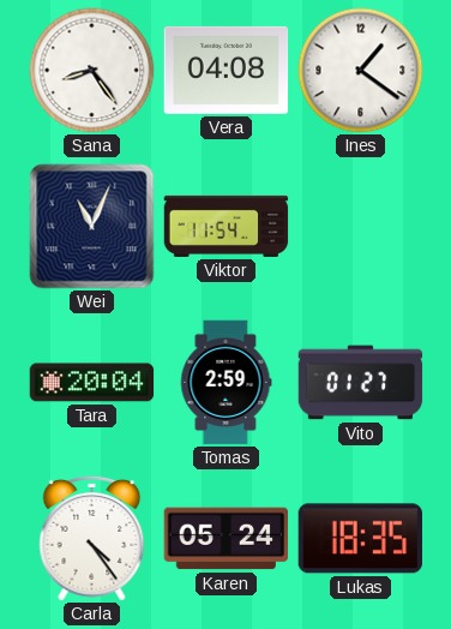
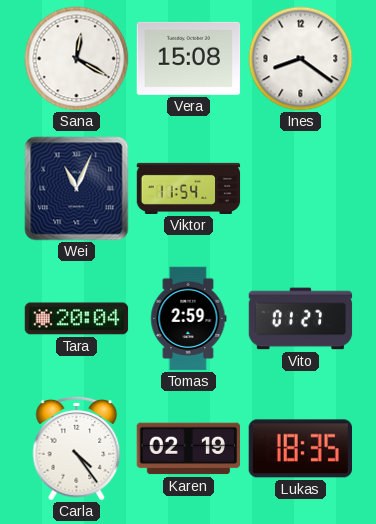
Sana: 8:24 -> 12:20 (77, 59)
Vera: 04:08 -> 15:08 (189, 58)
Ines: 1:21 -> 8:21 (301, 59)
Karen: 05:24 -> 02:19 (189, 449)
